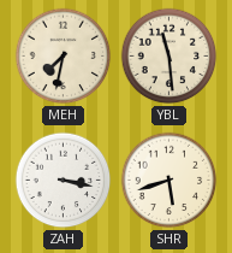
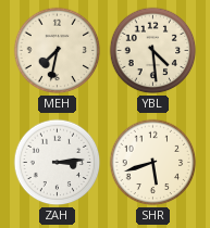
YBL: 11:29 -> 4:29 (153, 51)
ZAH: 3:17 -> 3:14 (58, 163)
